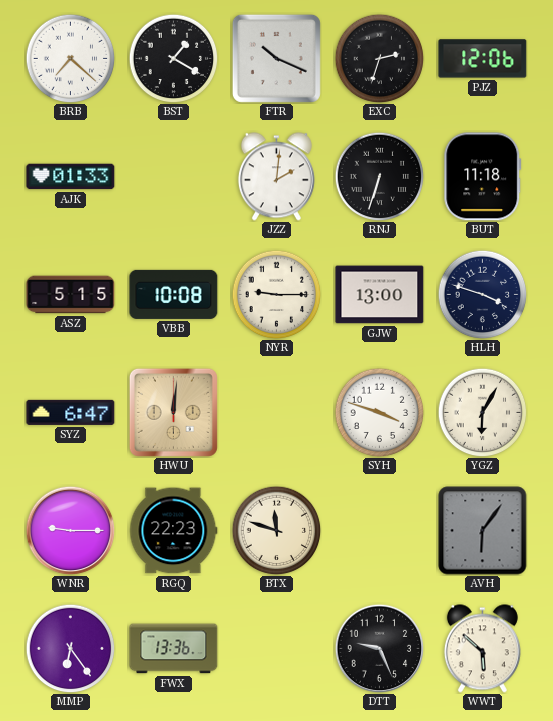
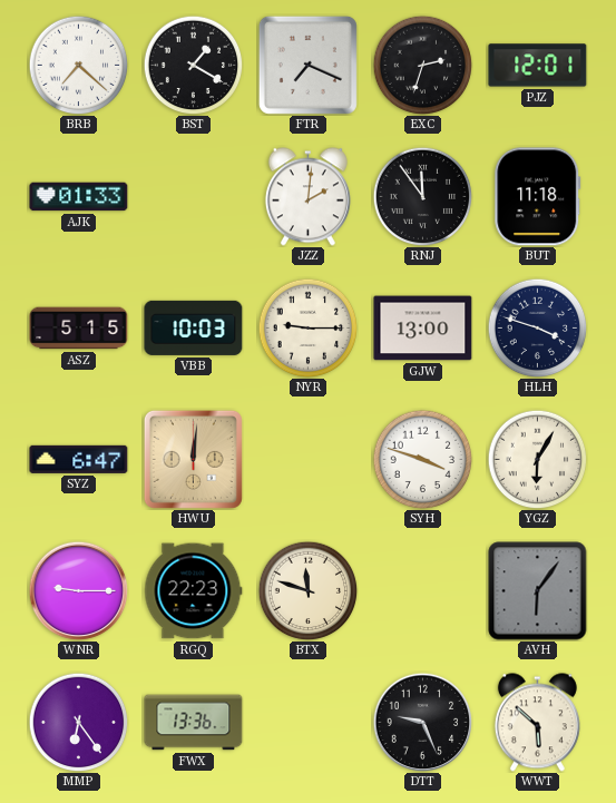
FTR: 10:19 -> 7:19 (307, 65)
PJZ: 12:06 -> 12:01 (538, 66)
RNJ: 6:33 -> 11:54 (422, 196)
VBB: 10:08 -> 10:03 (194, 327)
